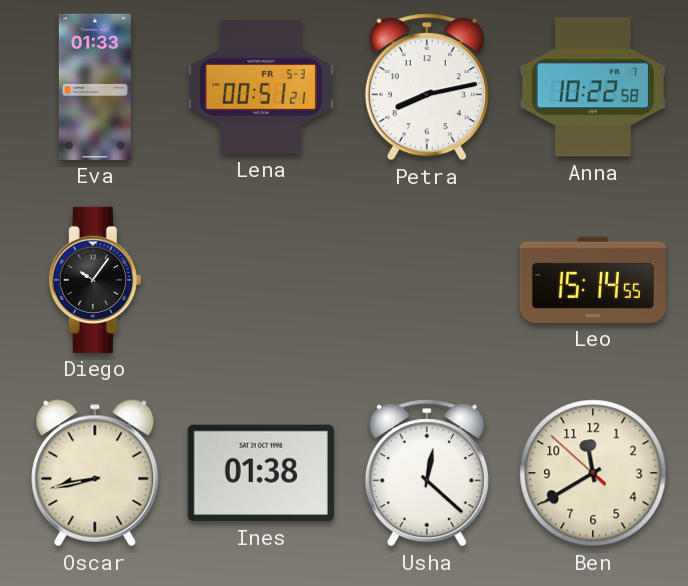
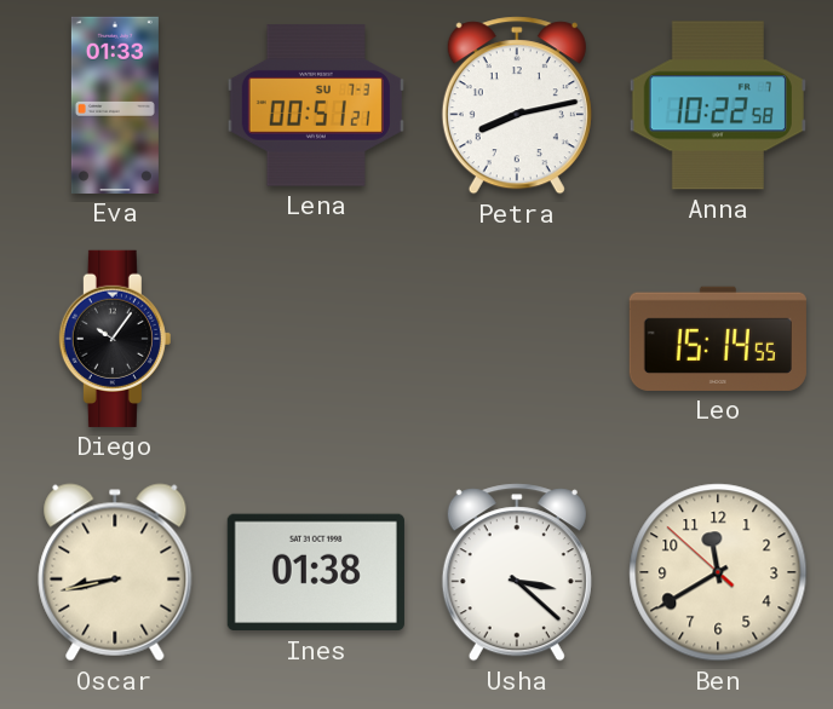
Lena date: FR 5-3 -> SU 7-3 (316, 105)
Usha: 12:22 -> 3:22 (517, 572)
